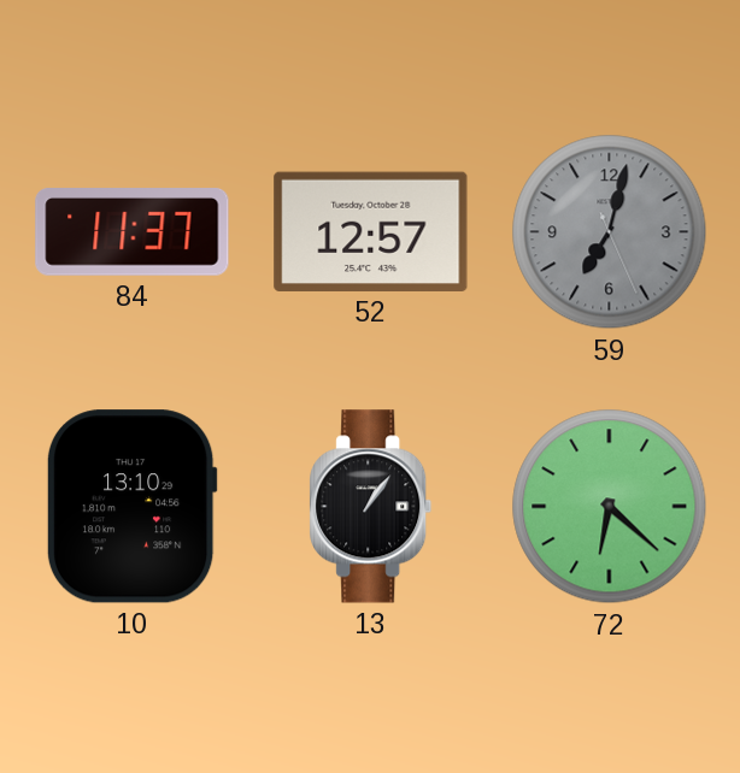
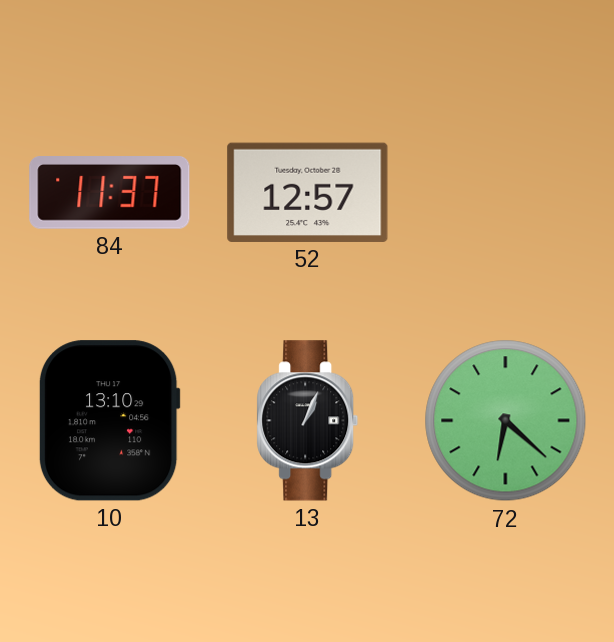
59: 7:02 -> none (610, 232)
13: 1:06 -> 1:04 (308, 421)
